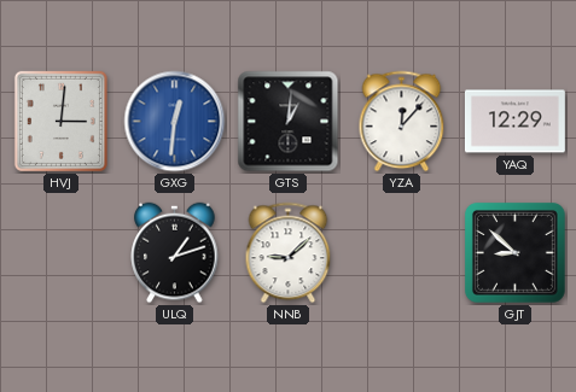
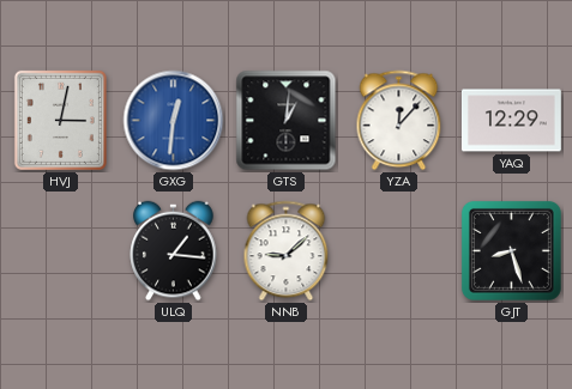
HVJ: 3:01 -> 3:02 (60, 120)
ULQ: 1:12 -> 1:16 (174, 251)
GJT: 8:52 -> 8:27 (511, 250)
